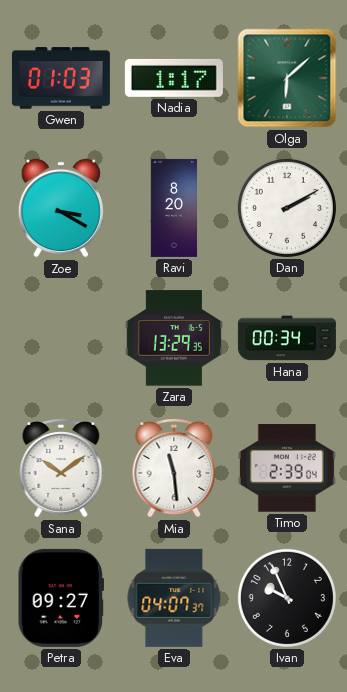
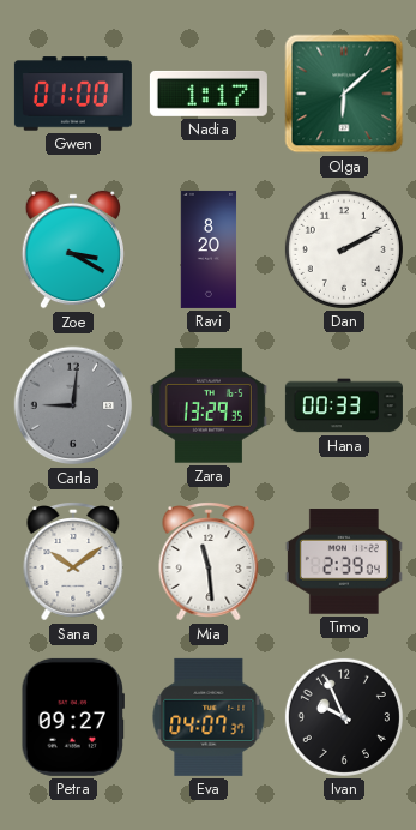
Gwen: 01:03 -> 01:00 (73, 94)
Carla: none -> 9:01 (73, 405)
Hana: 00:34 -> 00:33 (344, 405)
